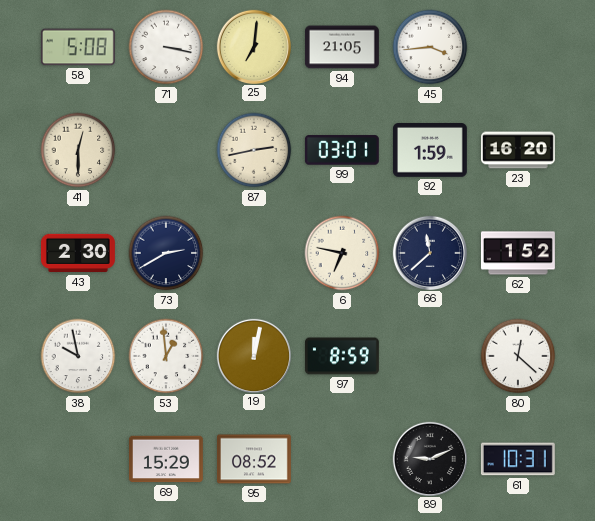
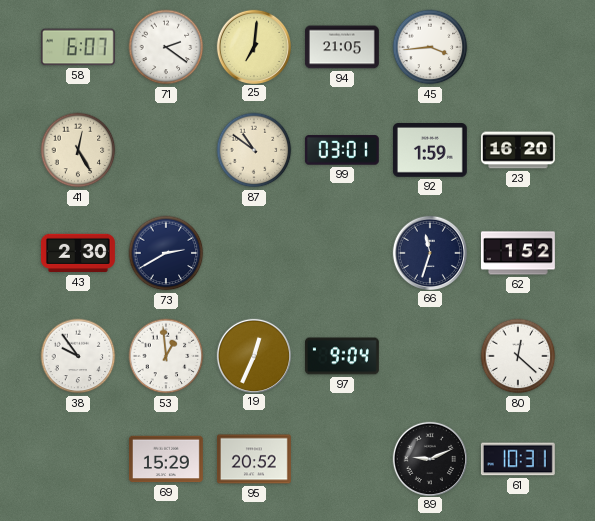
58: 5:08 -> 6:07 (78, 47)
71: 3:17 -> 2:21 (166, 47)
41: 12:30 -> 12:25 (78, 150)
87: 2:43 -> 10:51 (254, 150)
6: 6:47 -> none (342, 253)
66: 11:38 -> 11:33 (429, 252)
38: 9:58 -> 9:54 (78, 356)
19: 12:02 -> 12:34 (253, 355)
97: 8:59 -> 9:04 (342, 356)
95: 08:52 -> 20:52 (254, 459)
